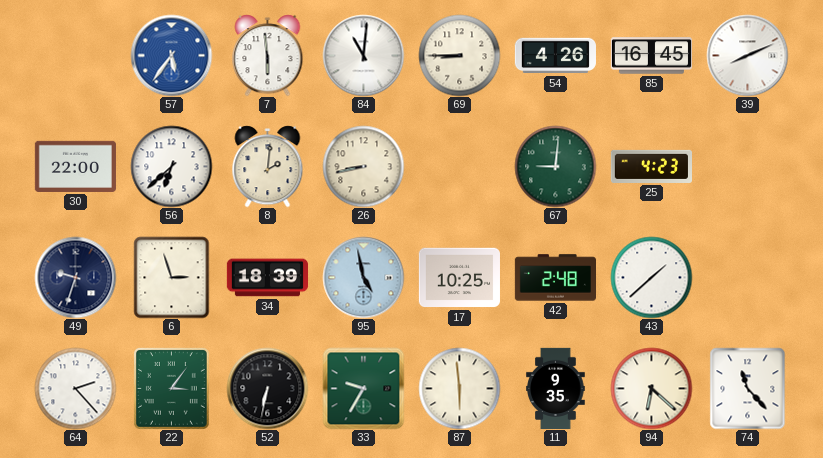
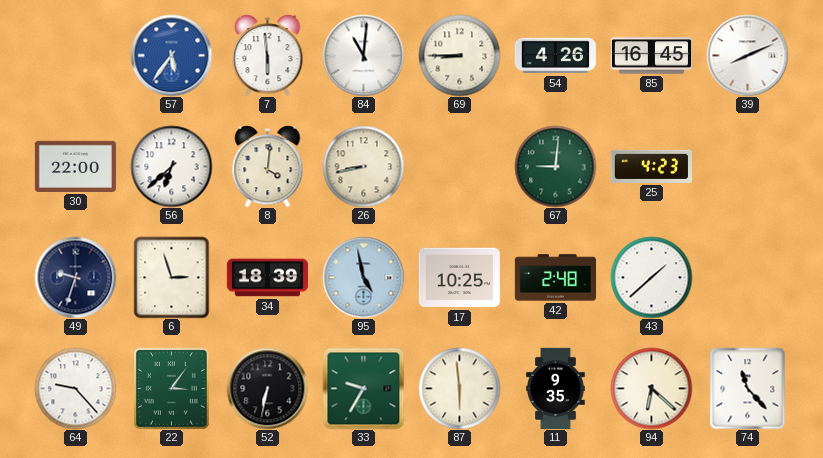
8: 2:01 -> 4:01 (268, 166)
64: 2:23 -> 9:23 (75, 388)
